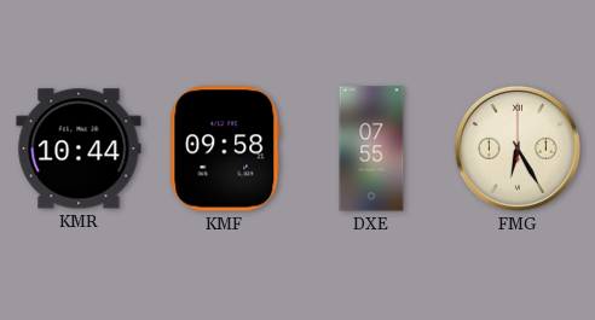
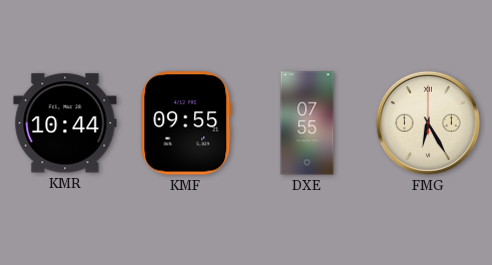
KMF: 09:58 -> 09:55 (186, 123)
